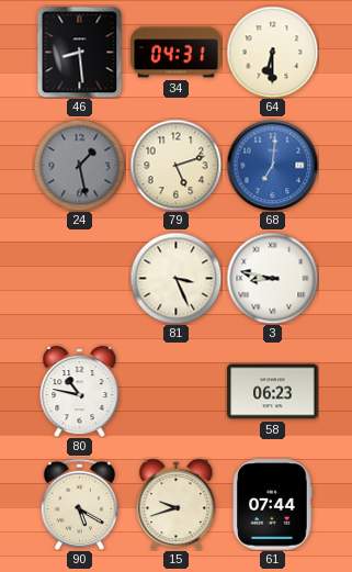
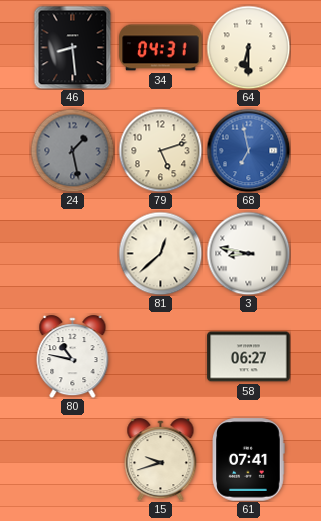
68: 7:01 -> 6:58 (248, 150)
81: 3:26 -> 12:38 (160, 253)
58: 06:23 -> 06:27 (249, 357)
90: 5:20 -> none (79, 504)
61: 07:44 -> 07:41 (248, 460)
